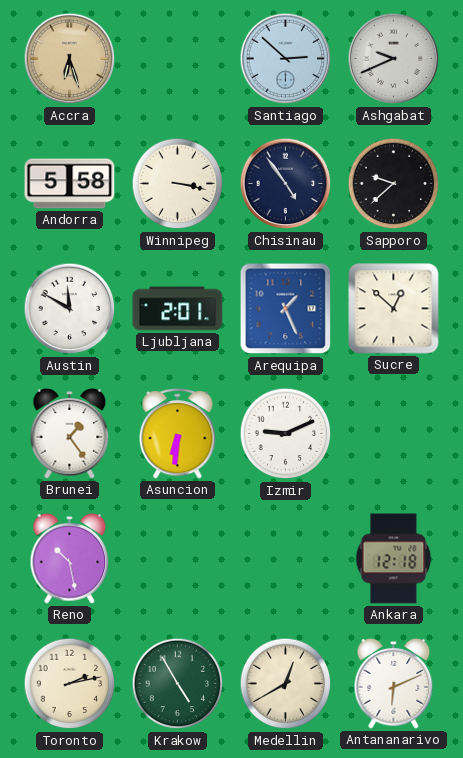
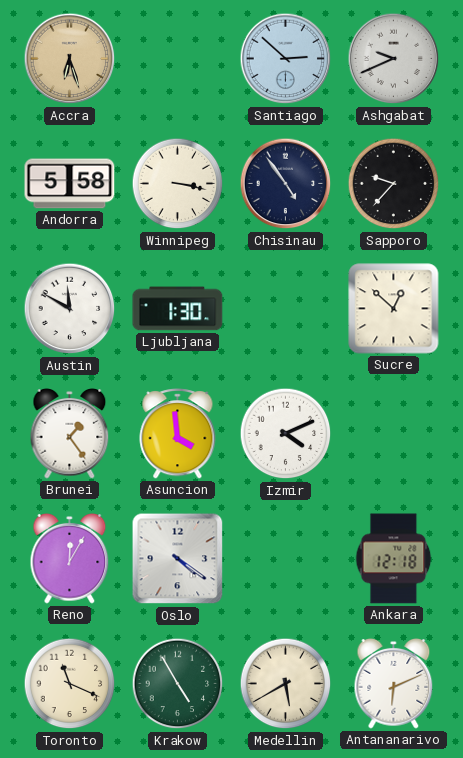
Sapporo: 9:38 -> 9:37 (394, 184)
Ljubljana: 2:01 -> 1:30 (178, 309)
Arequipa: 1:26 -> none (286, 309)
Asuncion: 6:31 -> 3:59 (178, 434)
Izmir: 9:11 -> 4:11 (286, 434)
Reno: 10:28 -> 12:05 (70, 559)
Oslo: none -> 4:21 (178, 559)
Toronto: 2:13 -> 11:19 (70, 684)
Medellin: 12:40 -> 5:40 (286, 684)
